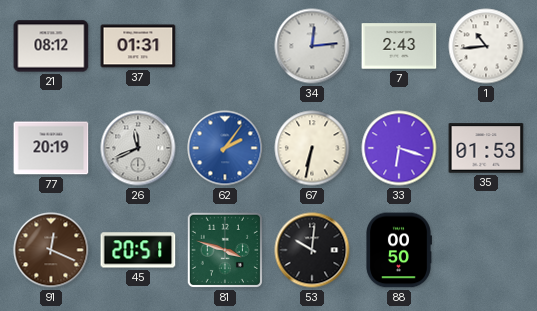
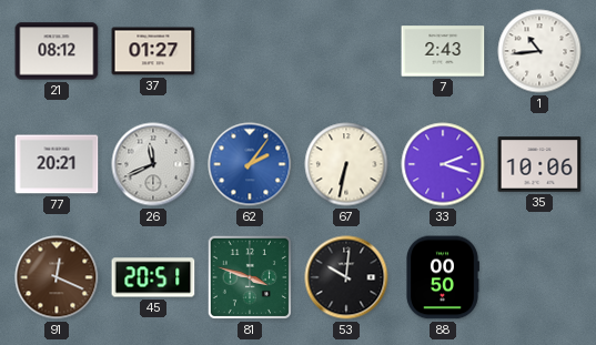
37: 01:31 -> 01:27 (153, 51)
34: 12:14 -> none (312, 46)
77: 20:19 -> 20:21 (57, 164)
33: 6:18 -> 2:18 (443, 164)
35: 01:53 -> 10:06 (539, 164)
